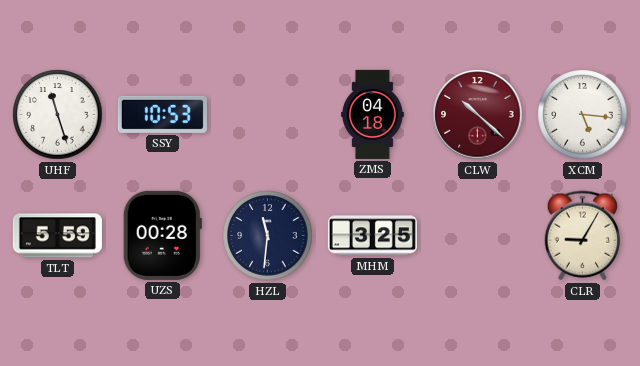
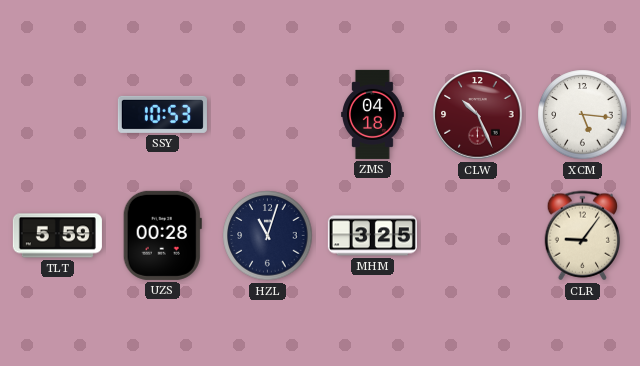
UHF: 11:27 -> none (58, 115)
CLW: 10:22 -> 10:26 (478, 115)
HZL: 11:31 -> 11:03 (268, 236)
CLR: 9:05 -> 9:06 (583, 236)
